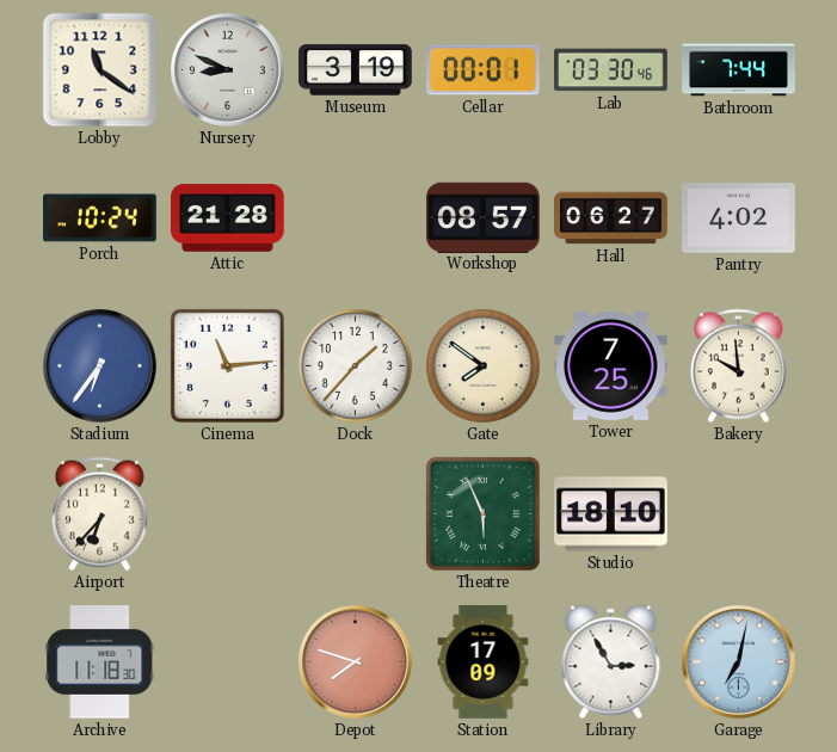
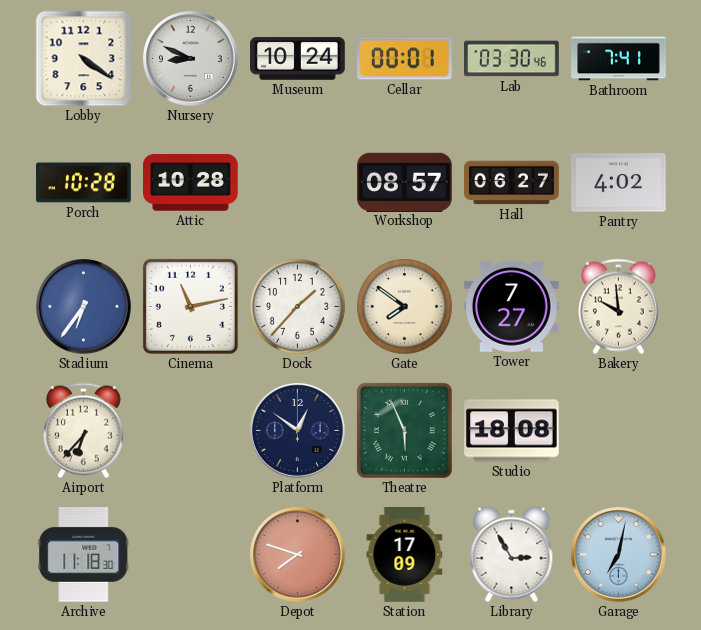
Lobby: 11:21 -> 4:21 (84, 59)
Museum: 3:19 -> 10:24 (298, 59)
Bathroom: 7:44 -> 7:41 (619, 59)
Porch: 10:24 -> 10:28 (84, 183)
Attic: 21:28 -> 10:28 (191, 183)
Cinema: 11:14 -> 11:13 (190, 306)
Tower: 7:25 -> 7:27 (512, 306)
Platform: none -> 12:51 (298, 431)
Studio: 18:10 -> 18:08 (512, 431)
